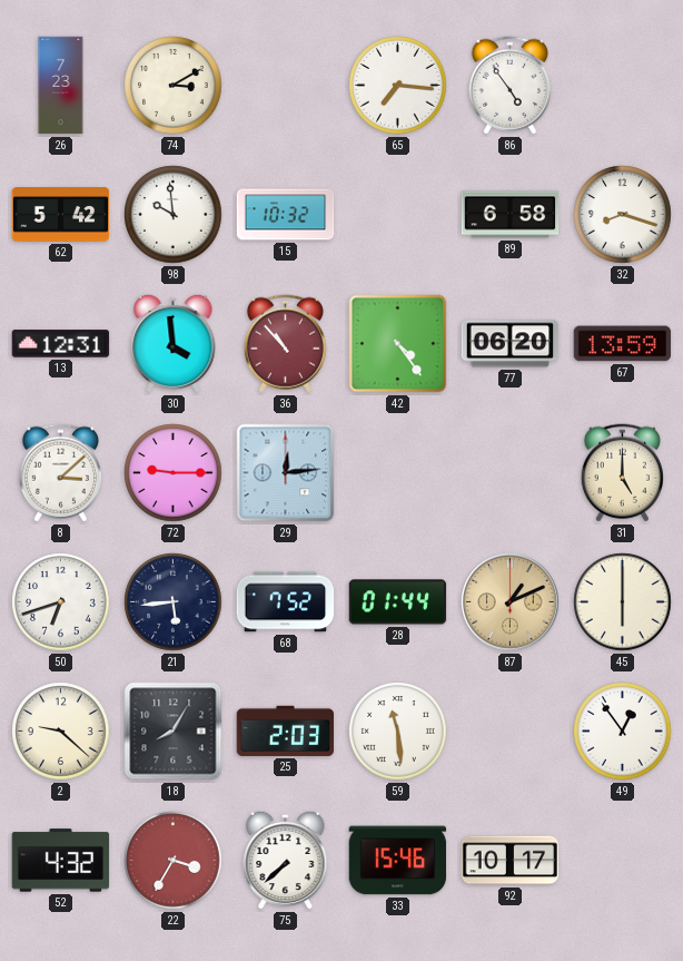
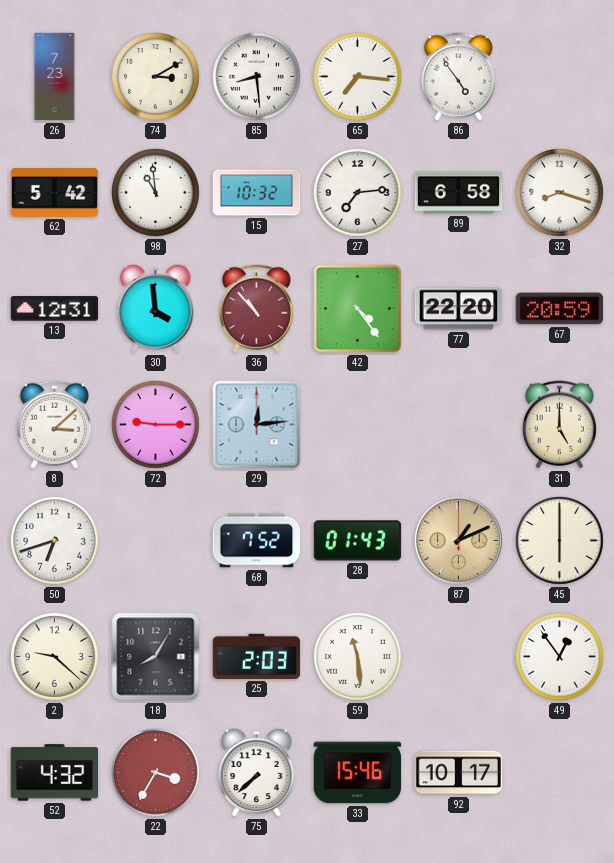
85: none -> 8:29 (257, 77)
98: 9:59 -> 10:59 (156, 193)
27: none -> 7:14 (358, 193)
77: 06:20 -> 22:20 (459, 309)
67: 13:59 -> 20:59 (560, 309)
21: 5:44 -> none (174, 602)
28: 01:44 -> 01:43 (358, 541)
